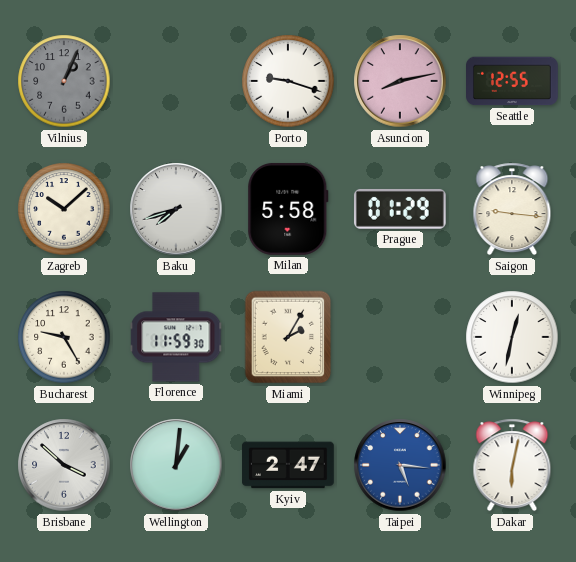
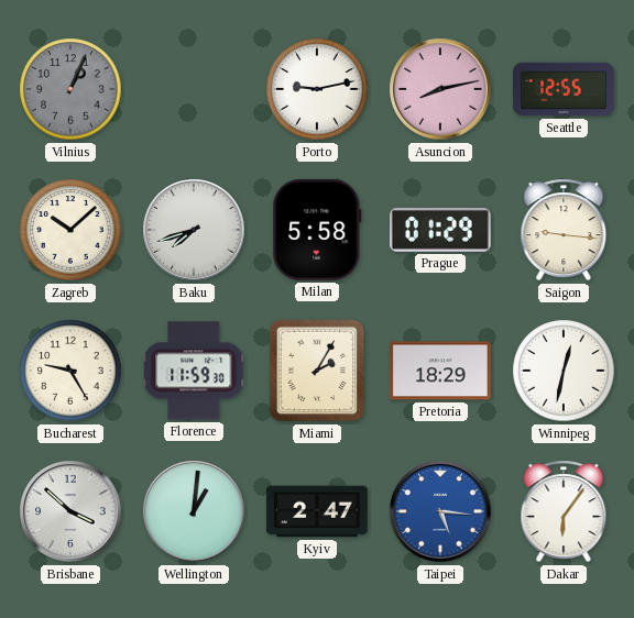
Porto: 9:18 -> 9:13 (317, 89)
Pretoria: none -> 18:29 (440, 371)
Dakar: 6:02 -> 6:06 (564, 511)
